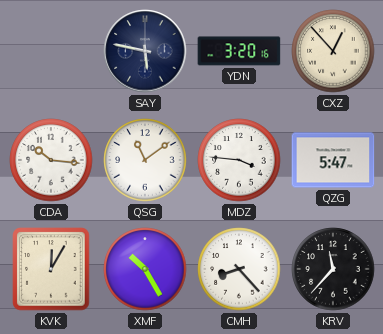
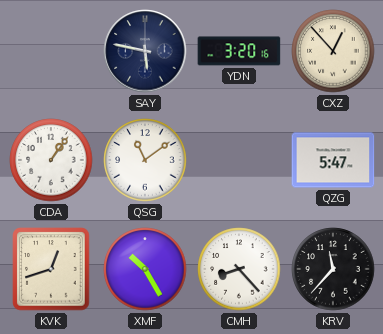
CDA: 10:16 -> 1:06 (51, 160)
MDZ: 3:46 -> none (239, 160)
KVK: 12:05 -> 12:42 (51, 269)
